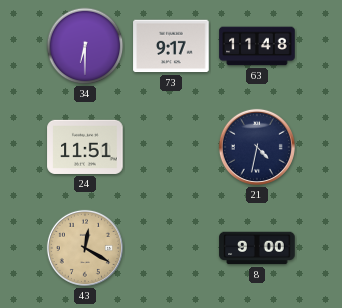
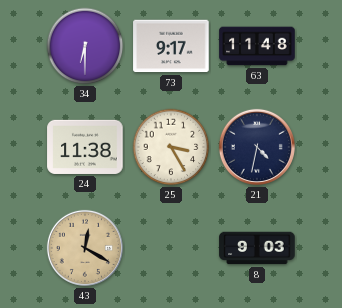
24: 11:51 -> 11:38 (85, 147)
25: none -> 3:25 (171, 147)
8: 9:00 -> 9:03 (257, 248)
